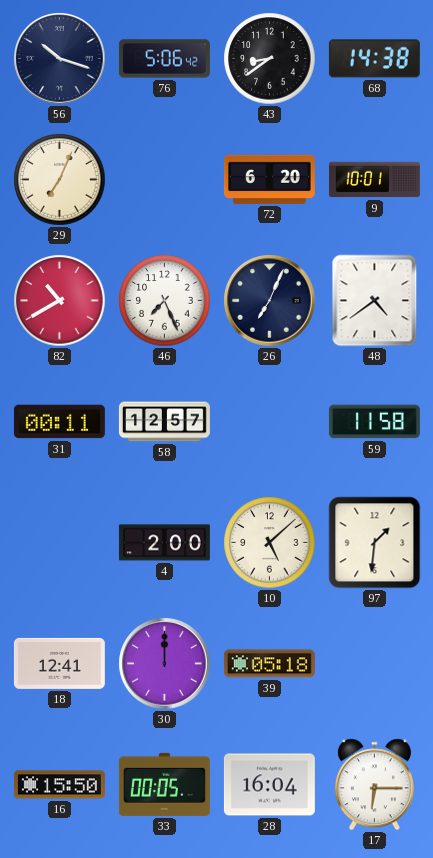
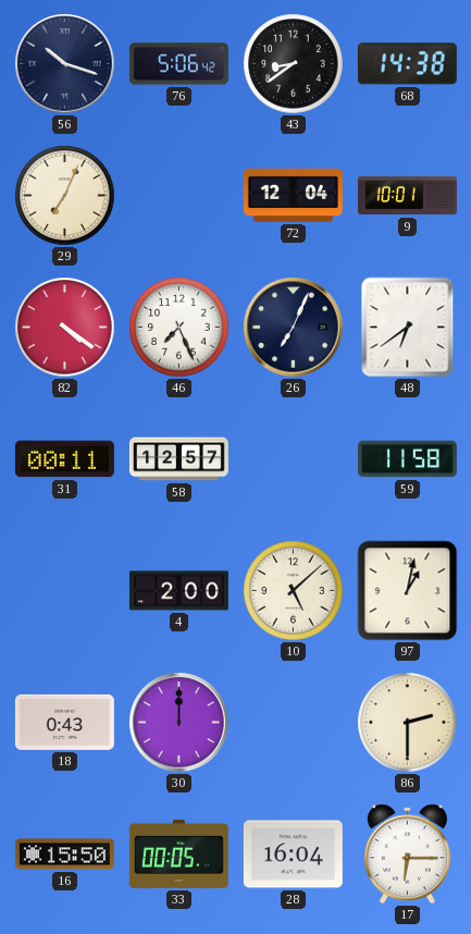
72: 6:20 -> 12:04 (293, 195)
82: 10:40 -> 4:21 (65, 328)
48: 4:39 -> 6:39 (408, 328)
97: 1:31 -> 1:02 (408, 591)
18: 12:41 -> 0:43 (64, 722)
39: 05:18 -> none (269, 664)
86: none -> 2:30 (408, 723)
